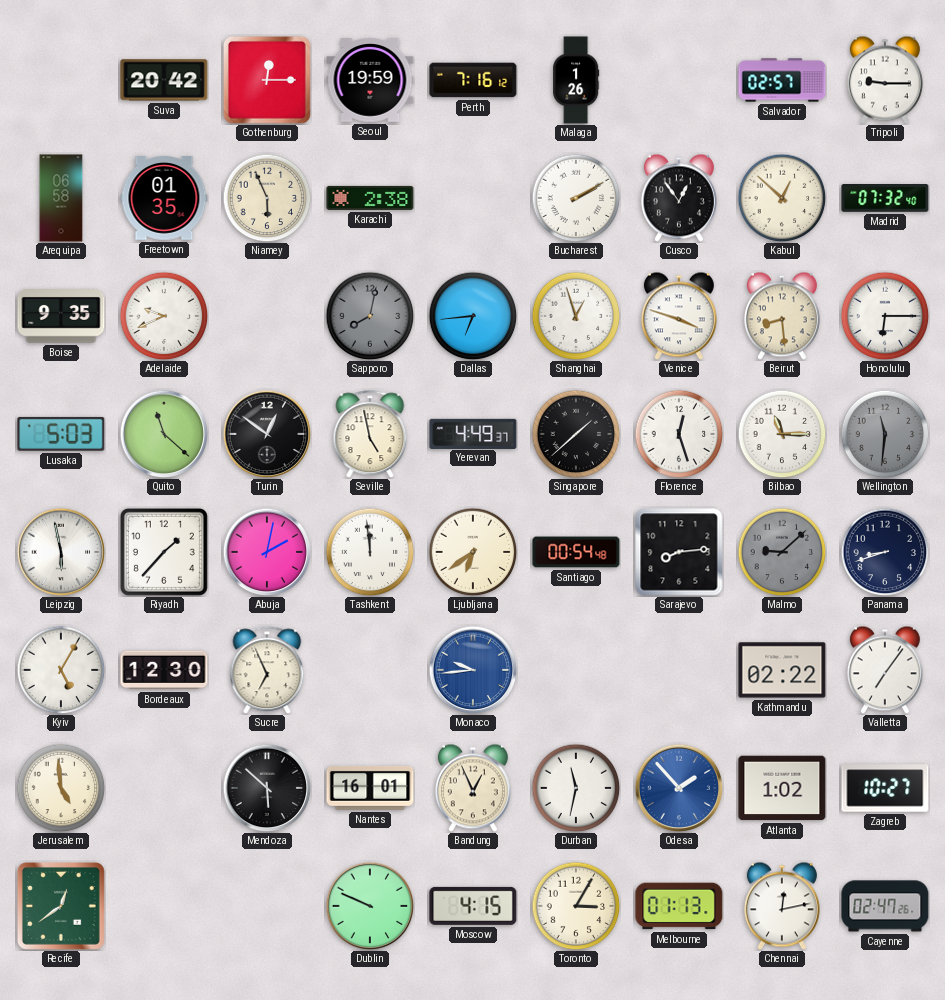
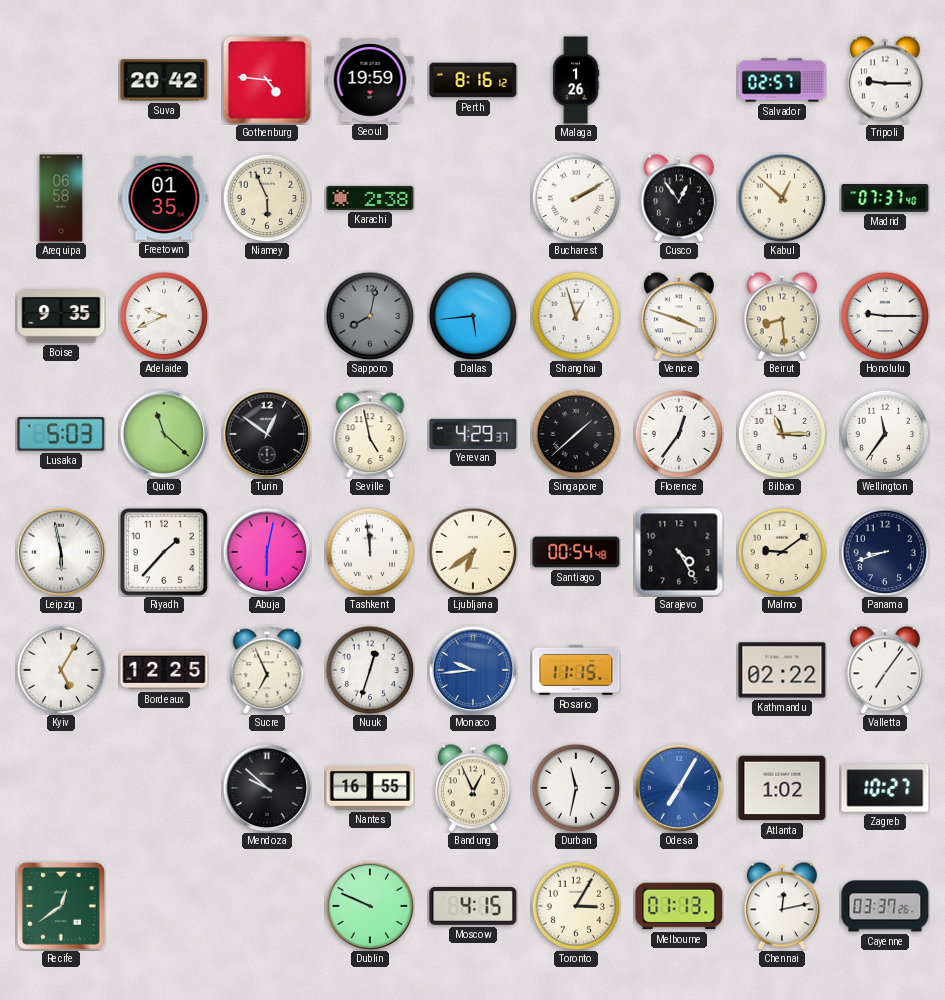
Gothenburg: 12:15 -> 4:46 (267, 80)
Perth: 7:16 -> 8:16 (473, 80)
Madrid: 07:32 -> 07:37 (885, 198)
Dallas: 6:44 -> 5:44 (473, 316)
Honolulu: 6:15 -> 9:15 (885, 316)
Yerevan: 4:49 -> 4:29 (473, 433)
Florence: 12:27 -> 12:36 (679, 434)
Wellington: 11:31 -> 11:36 (885, 434)
Wellington dial: grey -> white (885, 434)
Abuja: 2:02 -> 6:02 (267, 552)
Sarajevo: 8:14 -> 4:25 (679, 552)
Malmo: 9:08 -> 9:09 (782, 552)
Malmo dial: grey -> cream (782, 552)
Bordeaux: 12:30 -> 12:25 (164, 670)
Nuuk: none -> 12:33 (370, 670)
Rosario: none -> 11:15 (576, 670)
Jerusalem: 4:59 -> none (61, 788)
Mendoza: 5:52 -> 9:52 (267, 788)
Nantes: 16:01 -> 16:55 (370, 788)
Odesa: 1:53 -> 7:05 (679, 788)
Cayenne: 02:47 -> 03:37 (885, 906)
